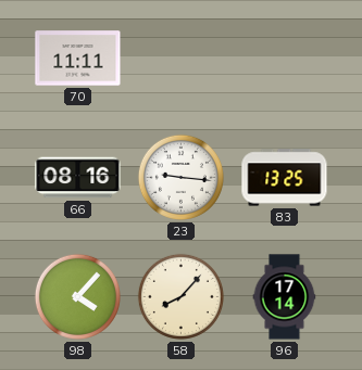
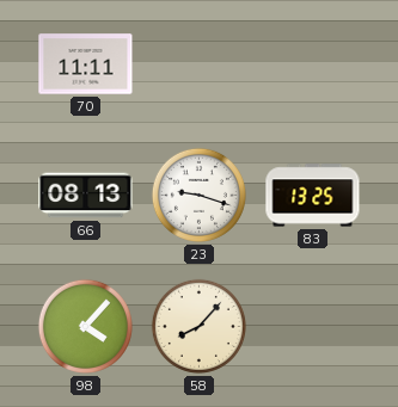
66: 08:16 -> 08:13 (86, 196)
23: 9:16 -> 9:18 (198, 195)
96: 17:14 -> none (285, 297)
